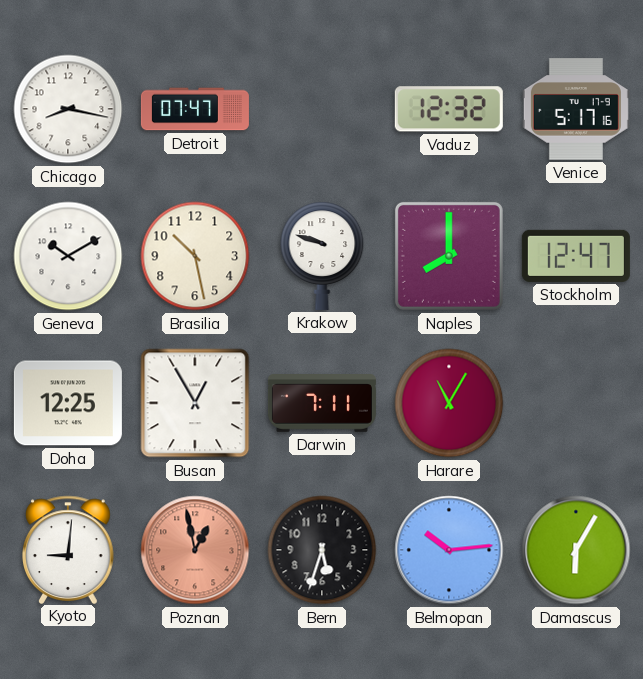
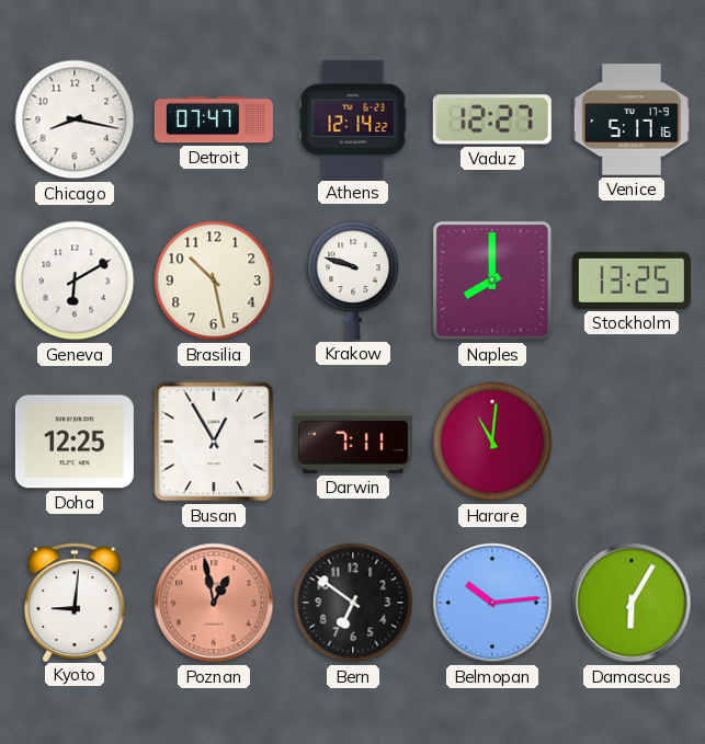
Athens: none -> 12:14 (353, 119)
Vaduz: 12:32 -> 12:27 (492, 119)
Geneva: 10:10 -> 6:10 (75, 281)
Stockholm: 12:47 -> 13:25 (632, 281)
Harare: 11:05 -> 11:01 (492, 442)
Bern: 5:33 -> 6:51 (353, 603)
